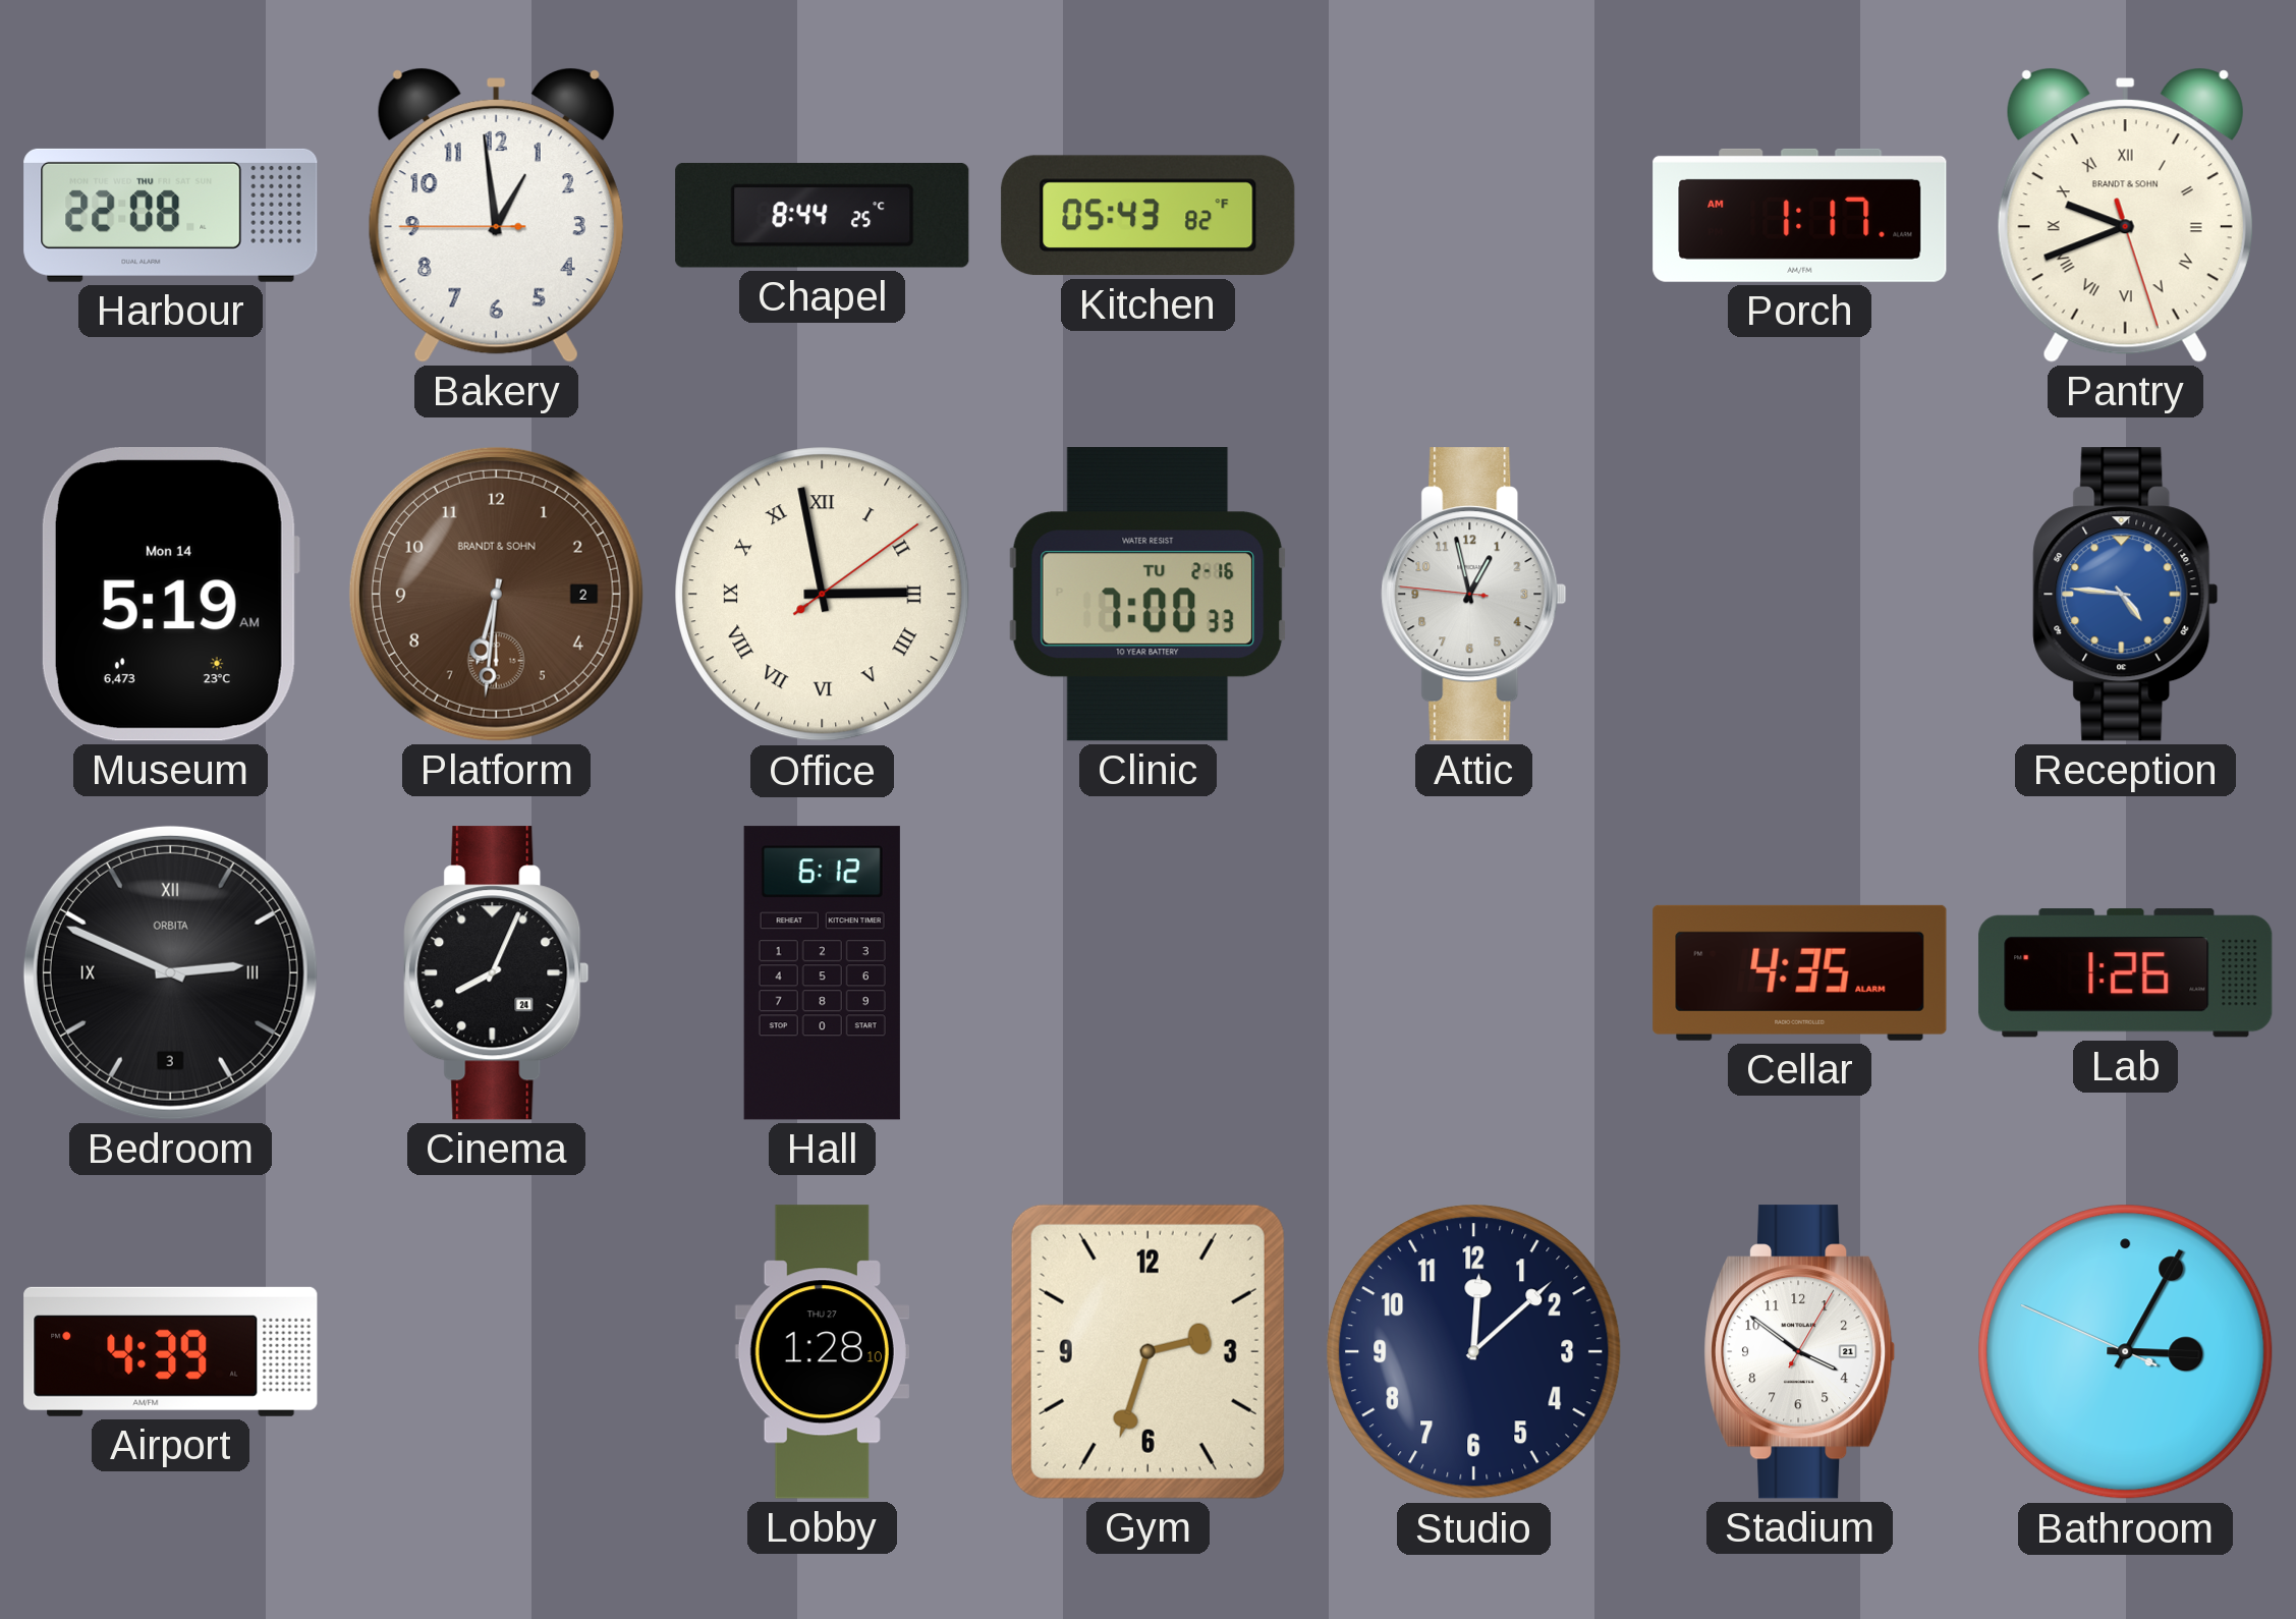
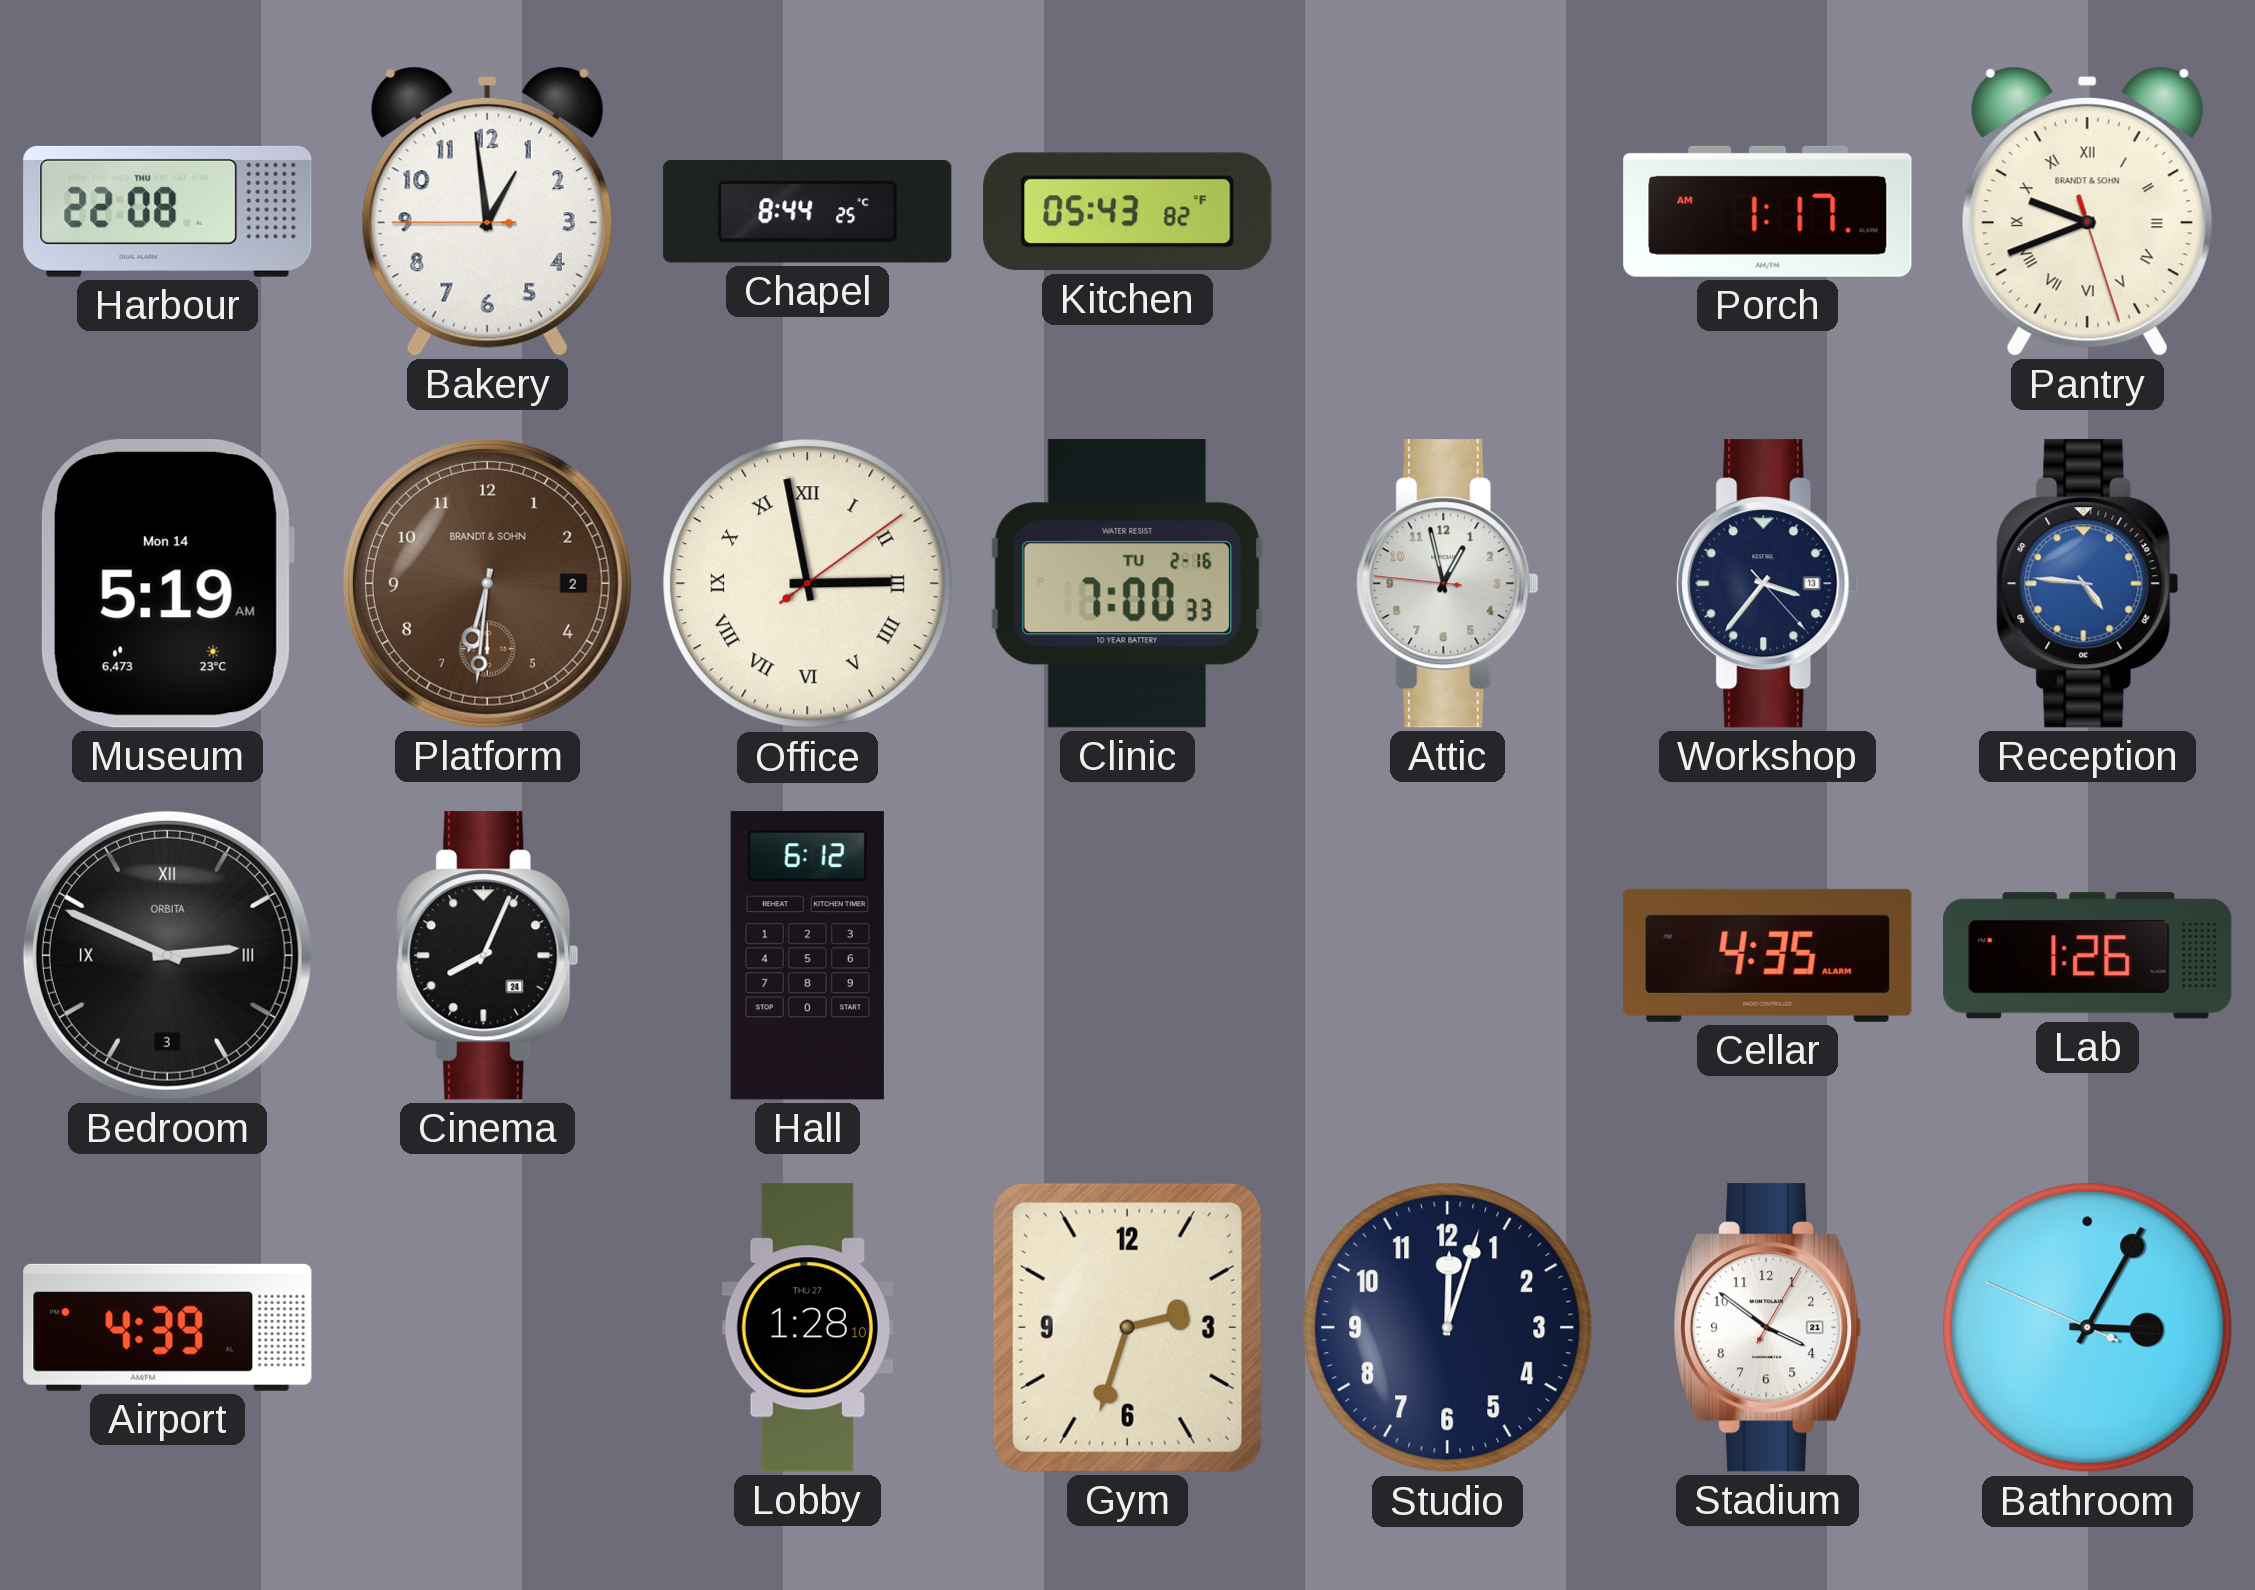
Workshop: none -> 3:36 (1768, 584)
Studio: 12:08 -> 12:03 (1448, 1328)
